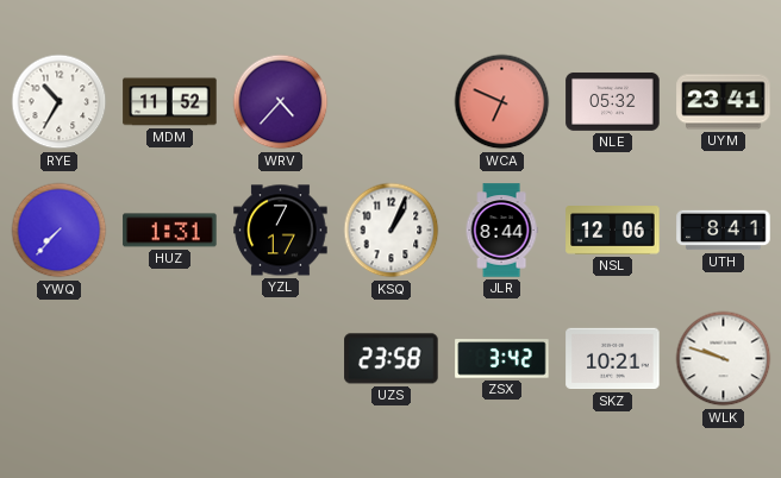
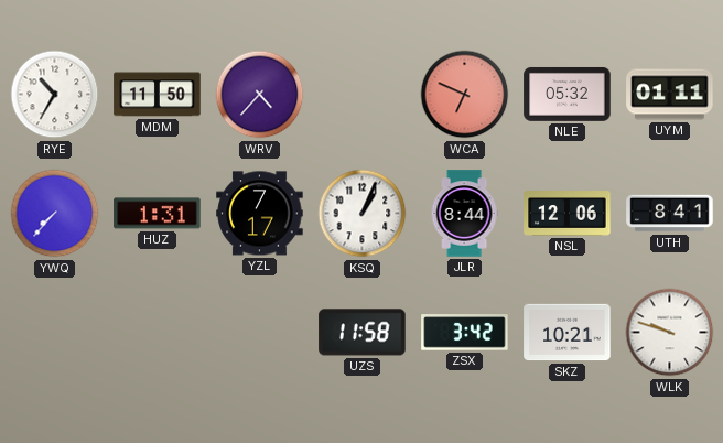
MDM: 11:52 -> 11:50 (158, 95)
UYM: 23:41 -> 01:11 (670, 95)
UZS: 23:58 -> 11:58 (363, 333)
